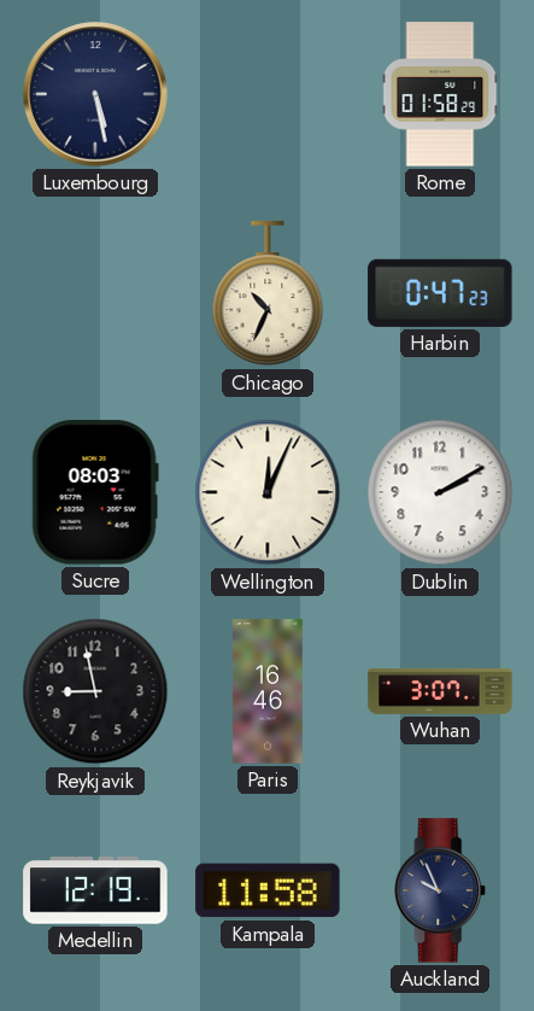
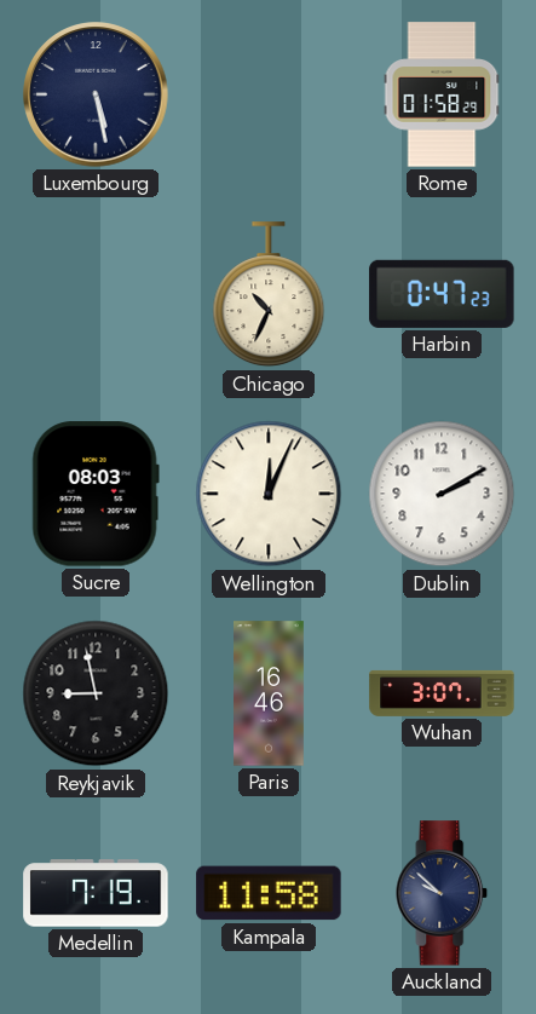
Medellin: 12:19 -> 7:19 (96, 893)
Auckland: 9:56 -> 9:52 (442, 893)
